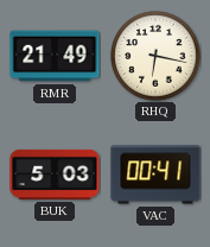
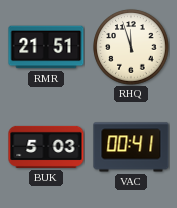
RMR: 21:49 -> 21:51 (46, 47)
RHQ: 6:17 -> 11:57 (131, 47)
